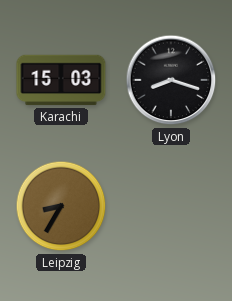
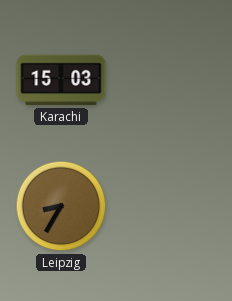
Lyon: 8:18 -> none (171, 80)
